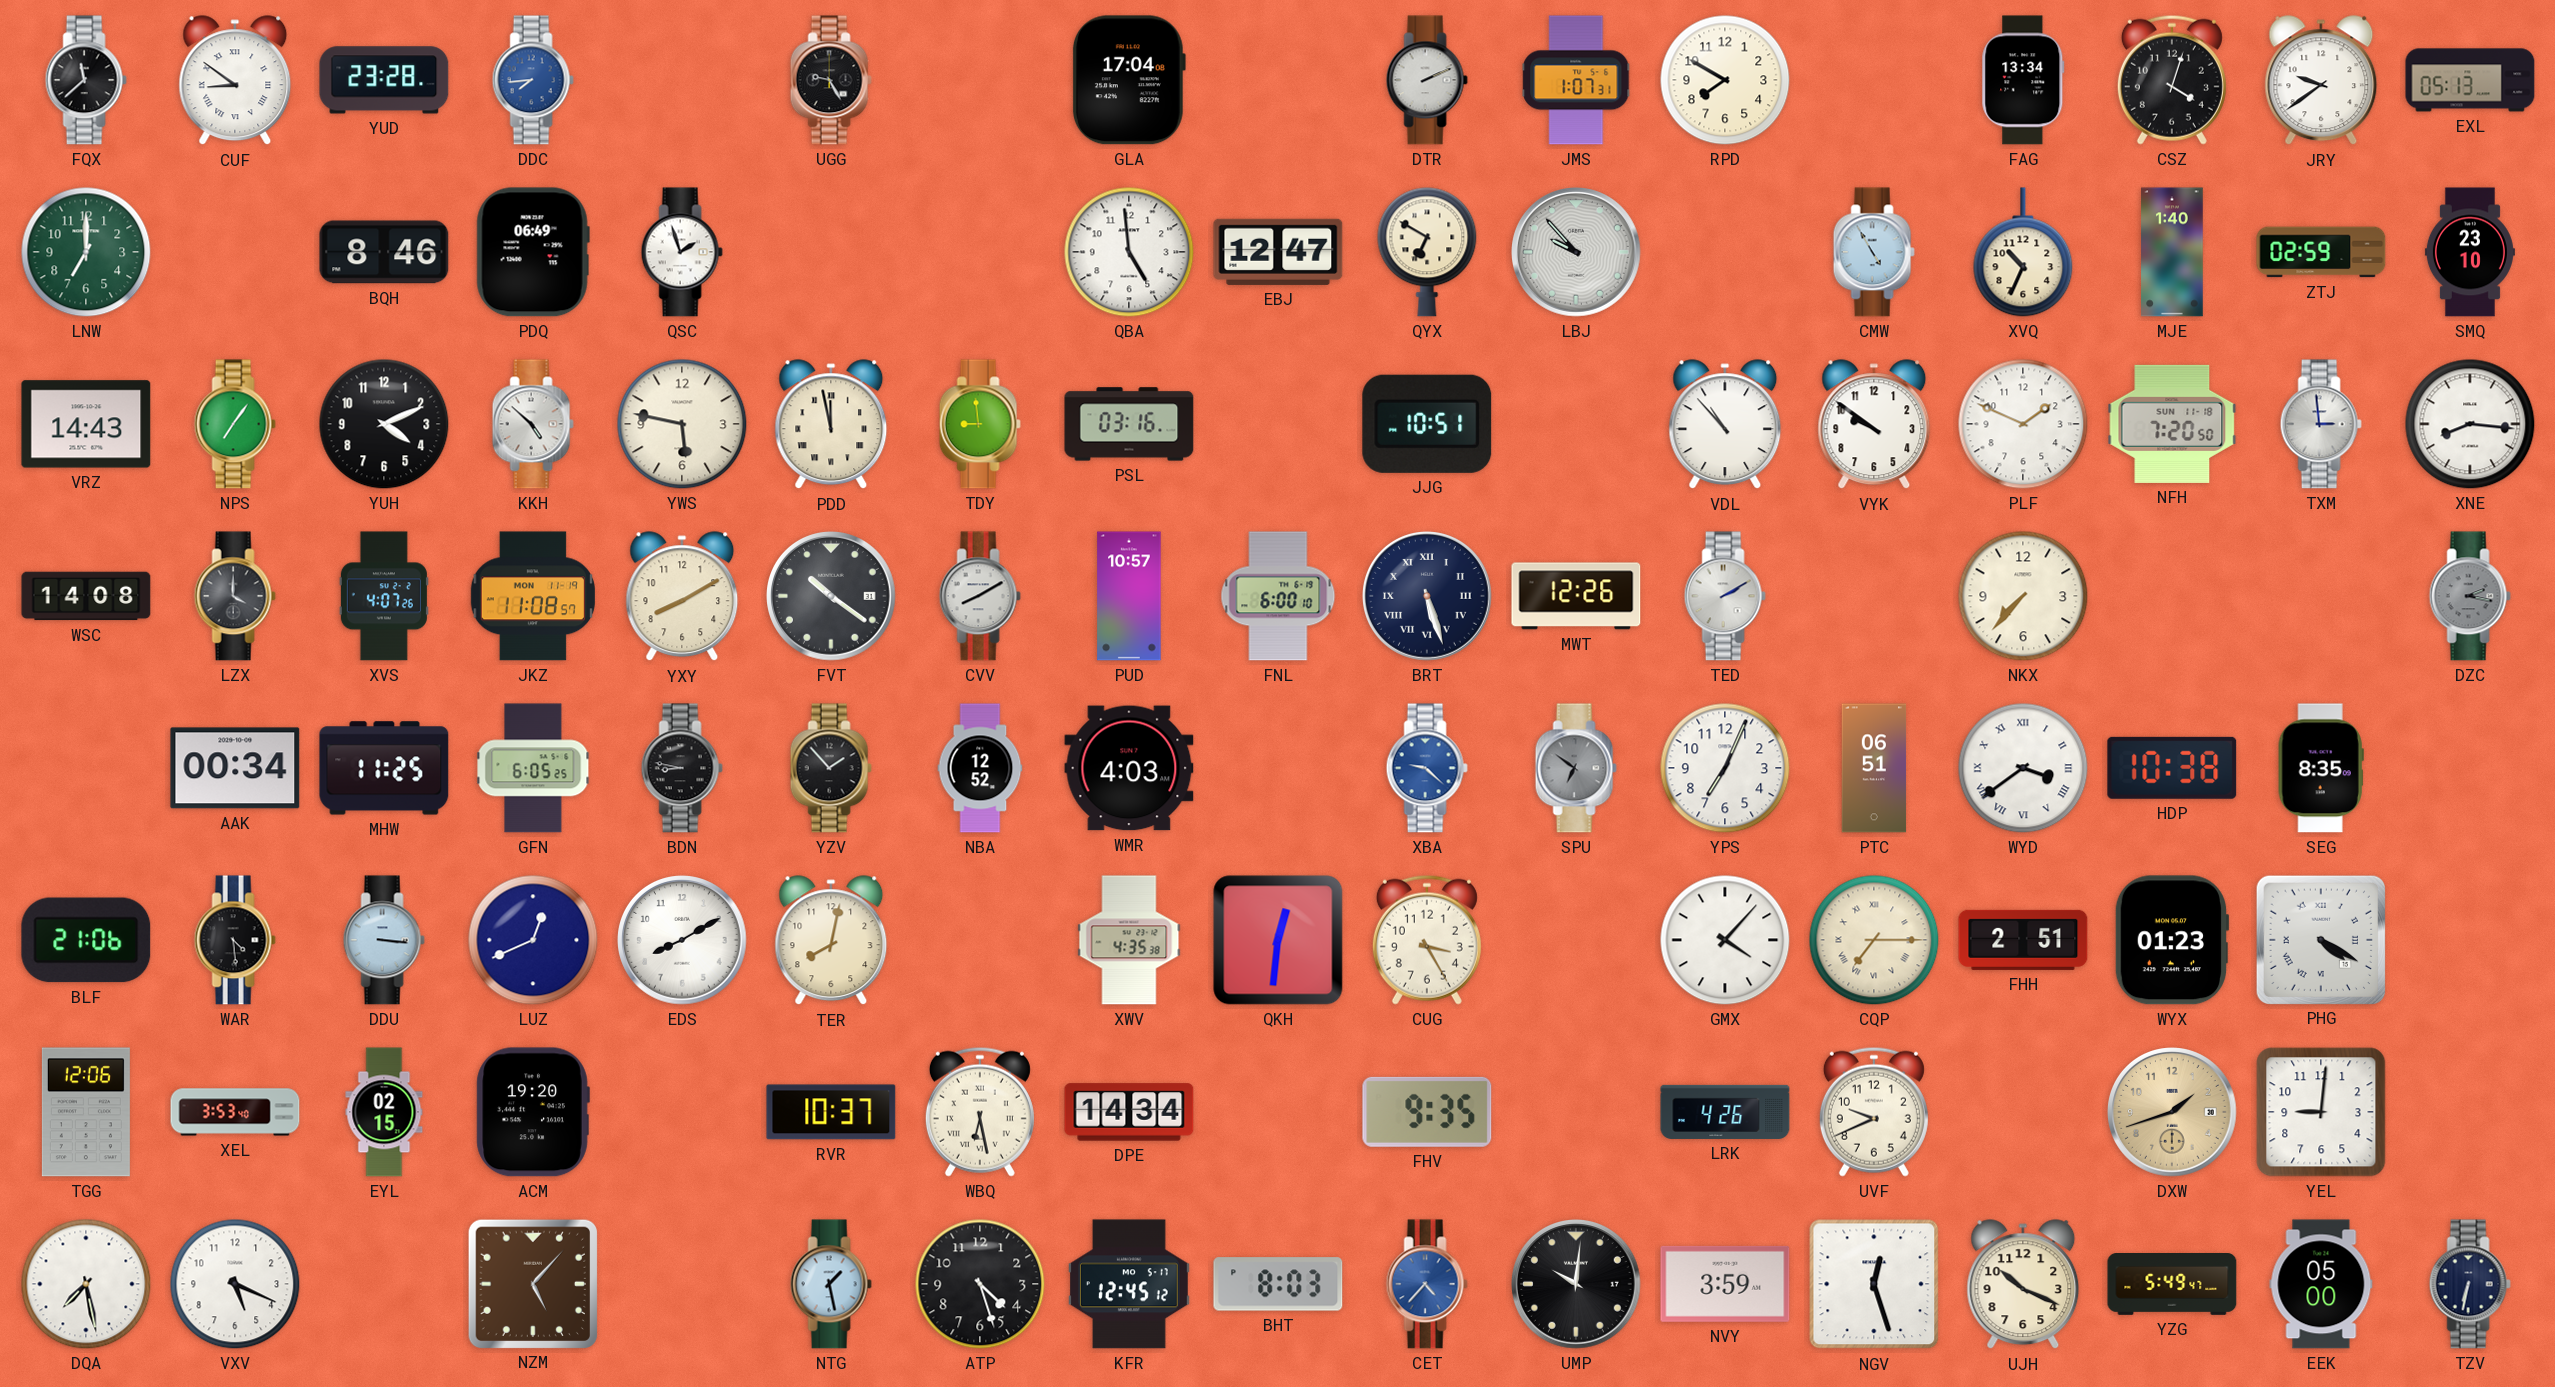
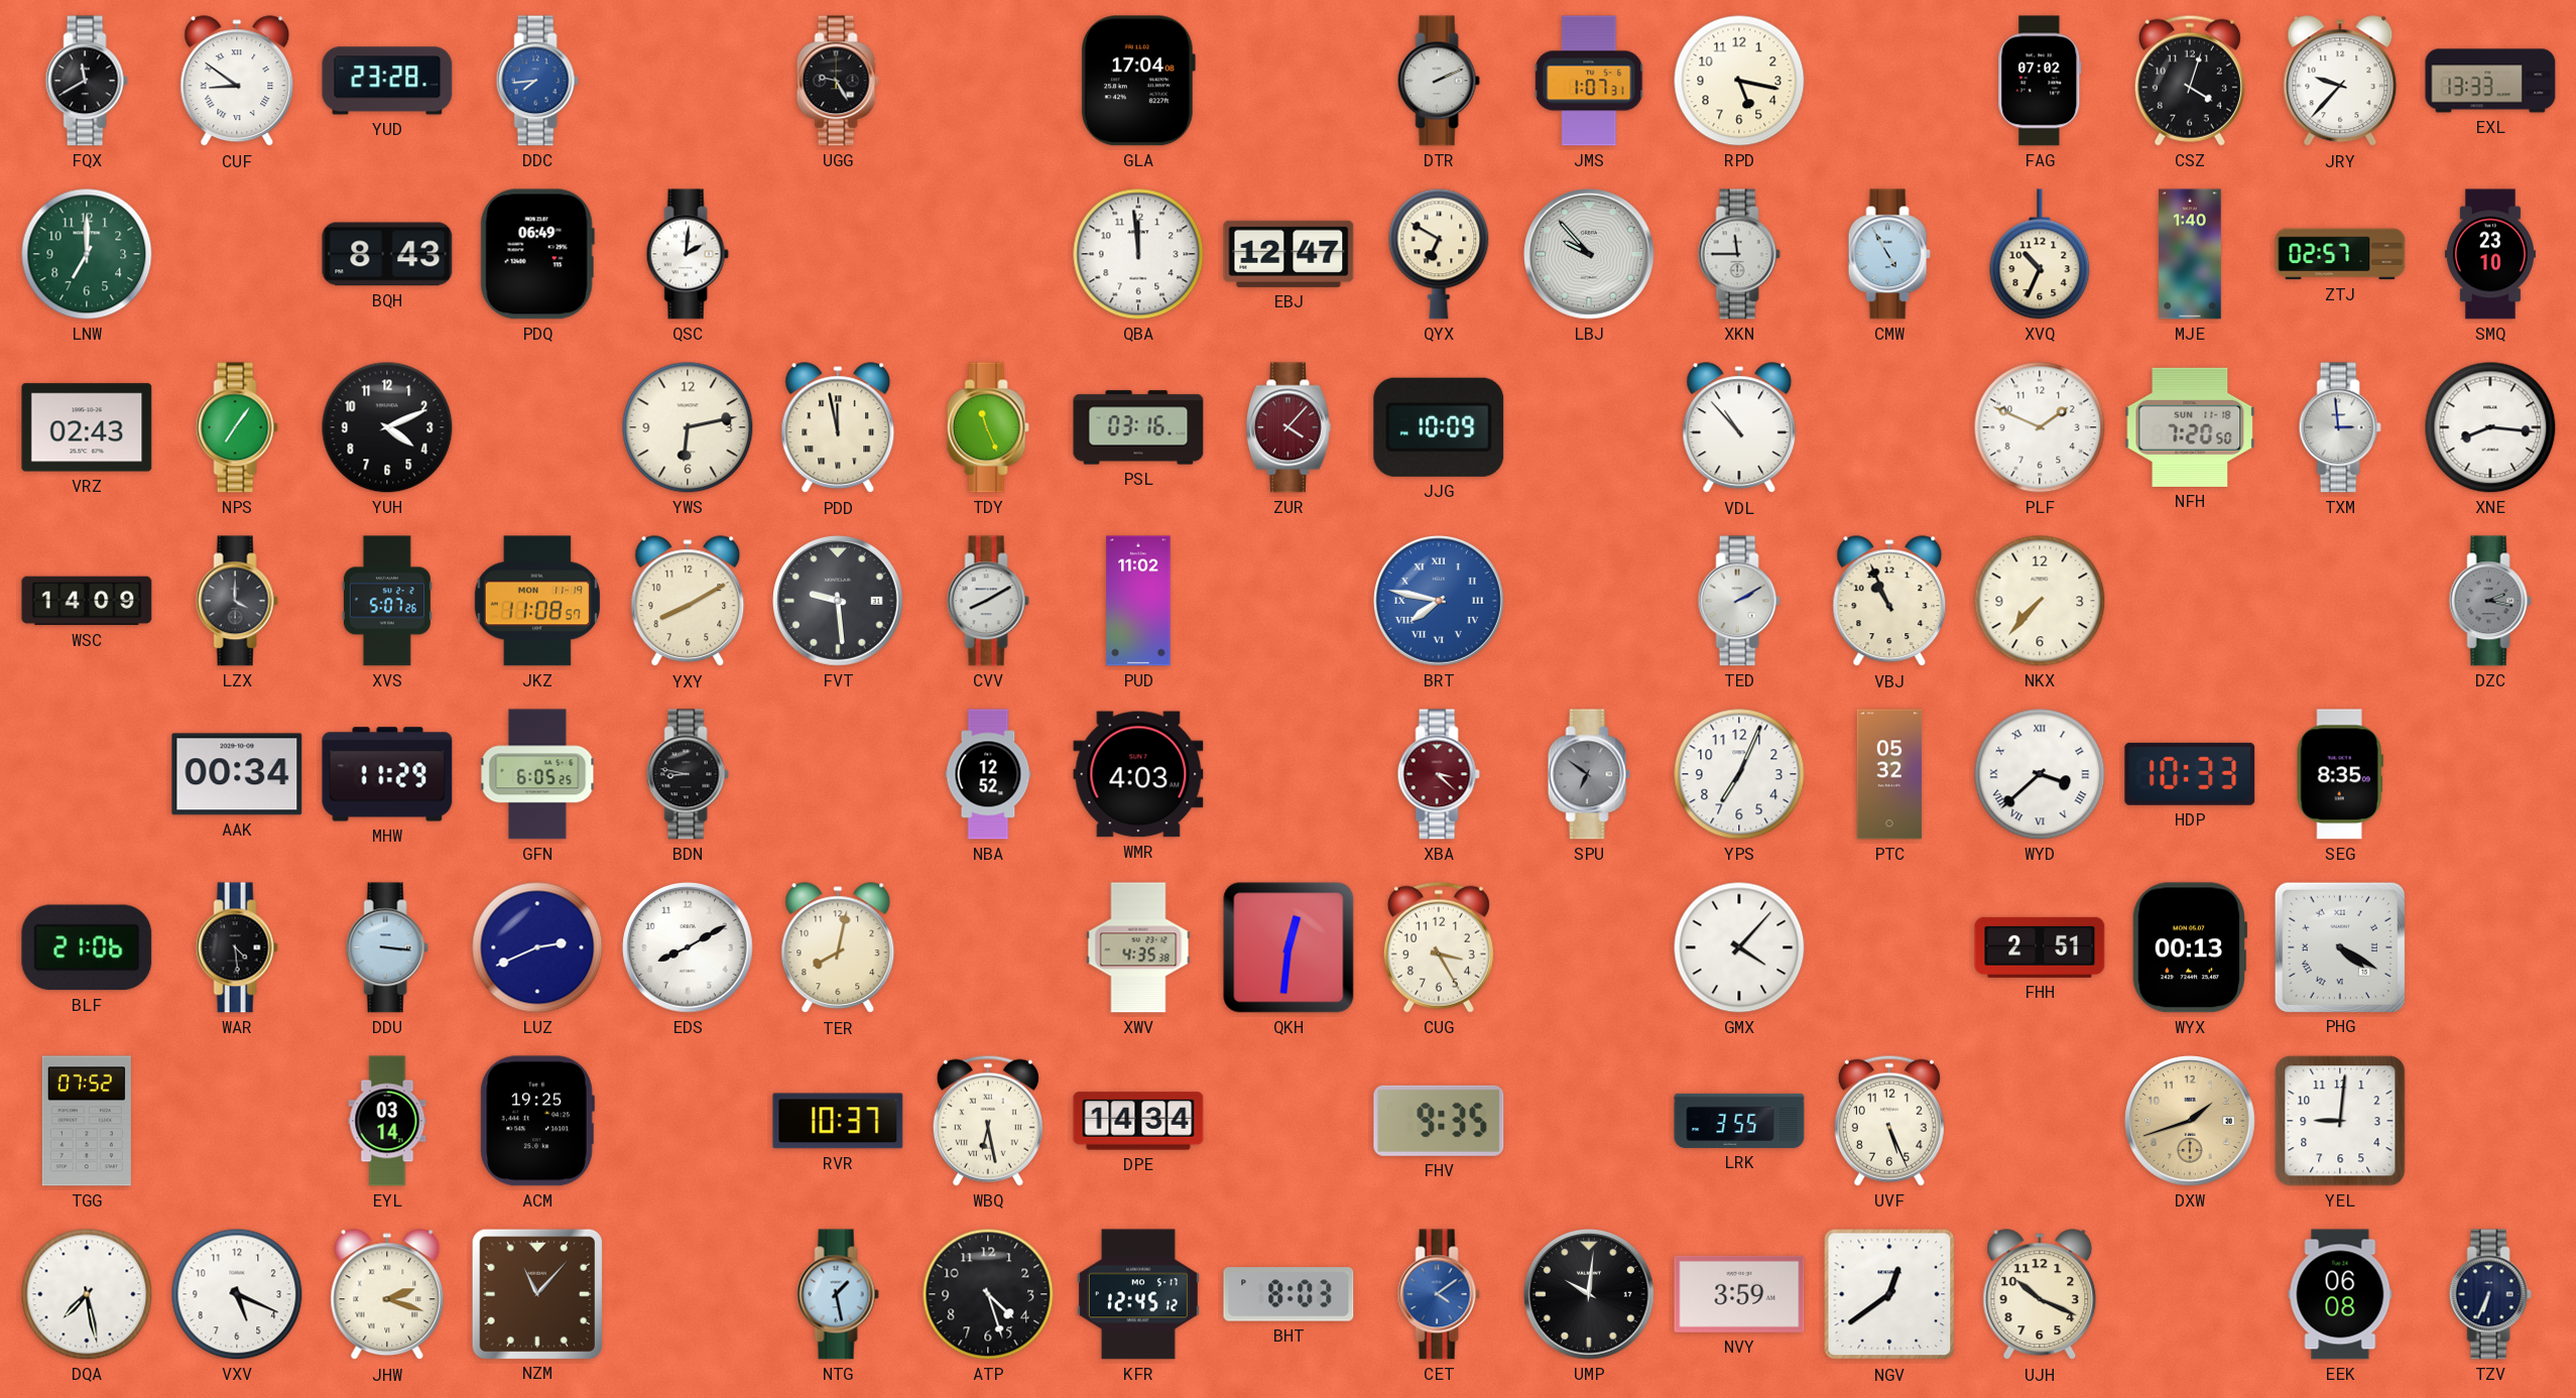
FQX: 11:38 -> 11:40 (87, 81)
RPD: 7:50 -> 5:17 (1739, 81)
FAG: 13:34 -> 07:02 (2040, 81)
JRY: 9:39 -> 9:37 (2340, 82)
EXL: 05:13 -> 13:33 (2490, 81)
BQH: 8:46 -> 8:43 (387, 254)
QSC: 1:57 -> 2:01 (688, 254)
QBA: 4:59 -> 11:59 (1138, 254)
XKN: none -> 11:45 (1739, 254)
ZTJ: 02:59 -> 02:57 (2340, 254)
VRZ: 14:43 -> 02:43 (87, 427)
KKH: 4:52 -> none (533, 424)
YWS: 5:47 -> 6:13 (688, 427)
TDY: 8:59 -> 11:26 (988, 427)
ZUR: none -> 4:07 (1289, 427)
JJG: 10:51 -> 10:09 (1439, 427)
VYK: 9:51 -> none (1874, 425)
WSC: 14:08 -> 14:09 (87, 601)
XVS: 4:07 -> 5:07 (387, 601)
FVT: 10:21 -> 9:29 (839, 602)
PUD: 10:57 -> 11:02 (1138, 601)
FNL: 6:00 -> none (1278, 596)
BRT: 5:27 -> 7:47 (1440, 602)
BRT dial: navy -> blue (1440, 602)
MWT: 12:26 -> none (1576, 596)
VBJ: none -> 10:56 (1889, 602)
MHW: 11:25 -> 11:29 (387, 774)
YZV: 1:53 -> none (831, 768)
XBA: 9:22 -> 3:22 (1439, 774)
XBA dial: blue -> burgundy (1439, 774)
PTC: 06:51 -> 05:32 (1889, 774)
WYD: 3:39 -> 3:38 (2040, 774)
HDP: 10:38 -> 10:33 (2190, 774)
LUZ: 12:41 -> 2:41 (537, 947)
CQP: 7:15 -> none (1874, 940)
WYX: 01:23 -> 00:13 (2190, 947)
TGG: 12:06 -> 07:52 (87, 1121)
XEL: 3:53 -> none (235, 1112)
EYL: 02:15 -> 03:14 (387, 1121)
ACM: 19:20 -> 19:25 (537, 1121)
LRK: 4:26 -> 3:55 (1739, 1121)
UVF: 9:41 -> 5:26 (1889, 1121)
JHW: none -> 2:18 (387, 1295)
NZM: 5:07 -> 11:07 (536, 1293)
CET: 4:37 -> 4:09 (1439, 1294)
NGV: 12:27 -> 12:39 (1889, 1294)
YZG: 5:49 -> none (2172, 1285)
EEK: 05:00 -> 06:08 (2340, 1294)
TZV: 6:32 -> 6:34 (2490, 1294)
